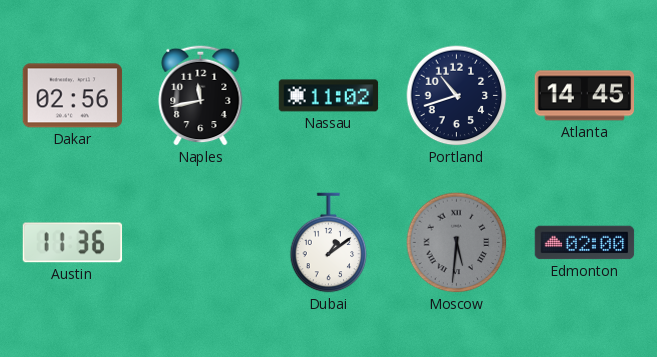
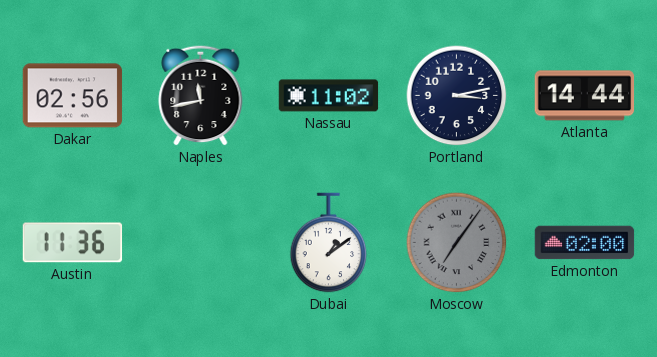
Portland: 10:42 -> 3:13 (457, 96)
Atlanta: 14:45 -> 14:44 (585, 96)
Moscow: 5:31 -> 7:06 (457, 243)
